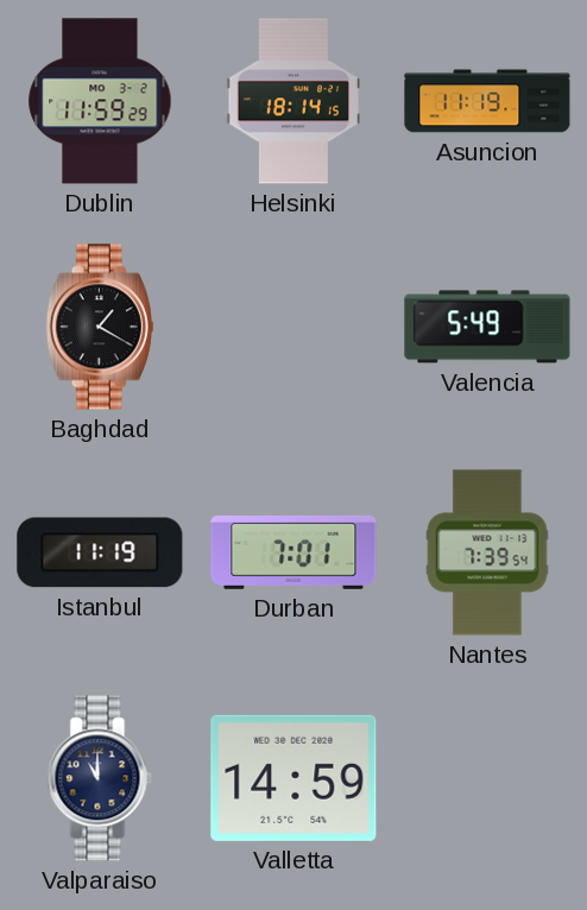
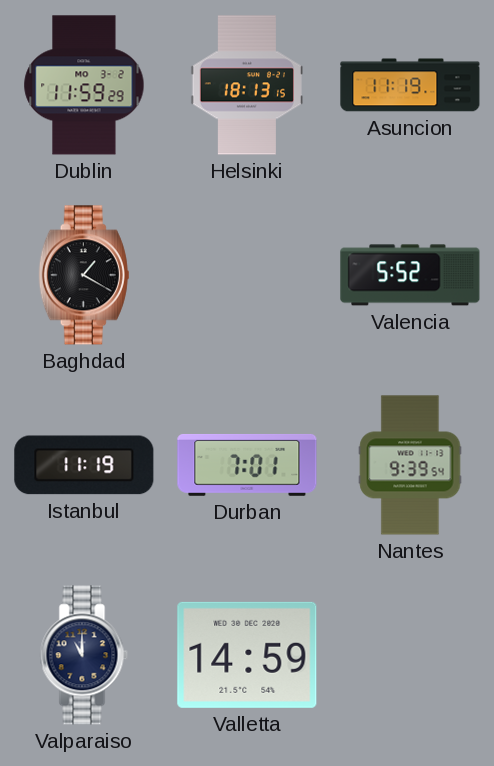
Helsinki: 18:14 -> 18:13 (246, 85)
Valencia: 5:49 -> 5:52 (410, 275)
Nantes: 7:39 -> 9:39 (410, 465)
